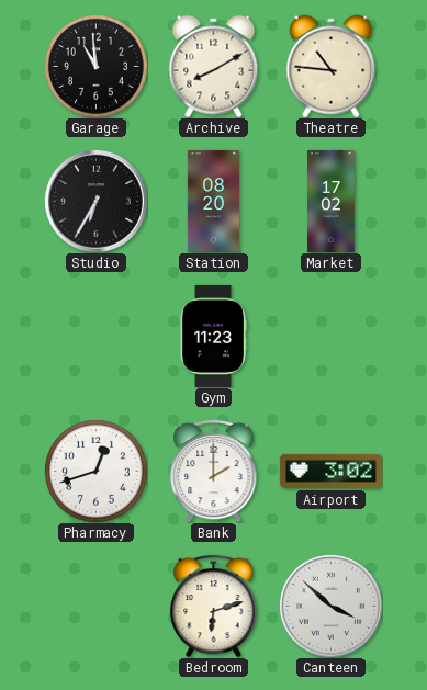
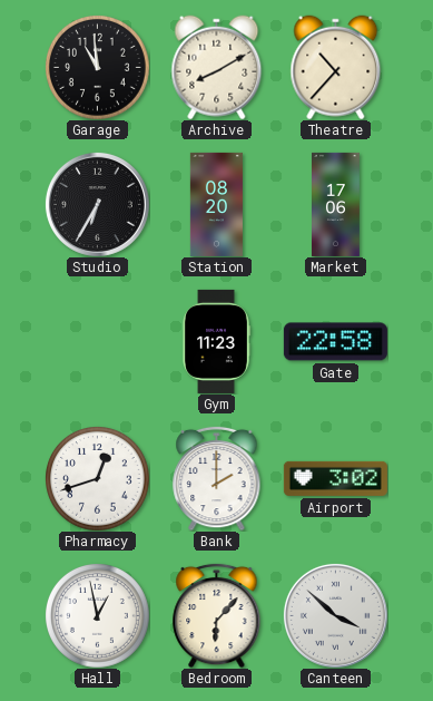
Theatre: 10:46 -> 10:37 (336, 67)
Market: 17:02 -> 17:06 (336, 204)
Gate: none -> 22:58 (335, 342)
Hall: none -> 12:58 (98, 616)
Bedroom: 6:12 -> 6:07 (217, 615)
